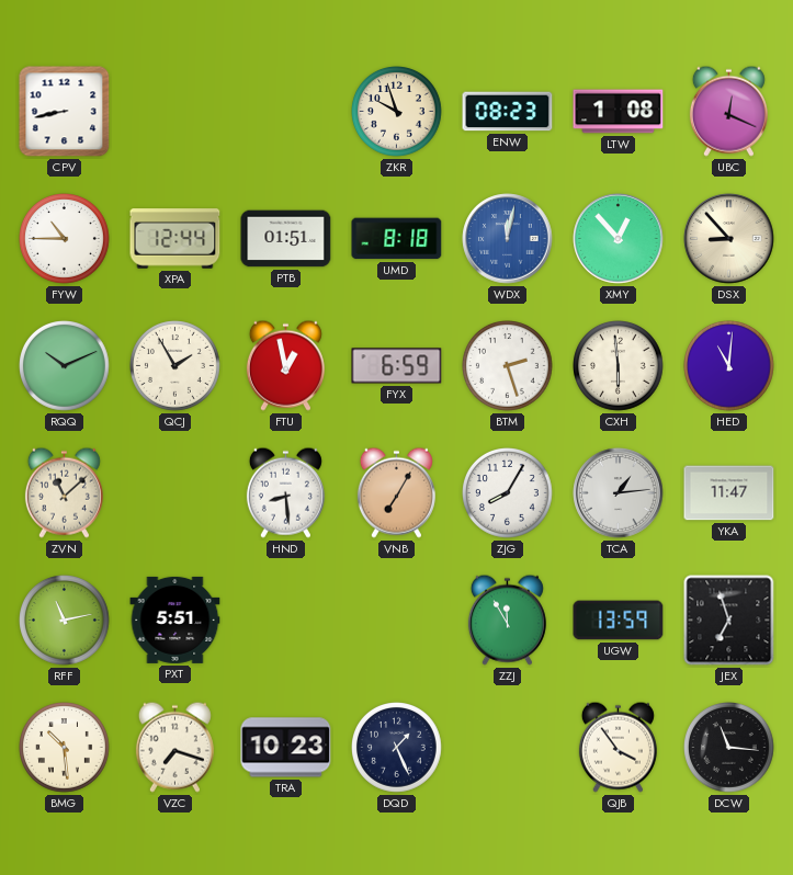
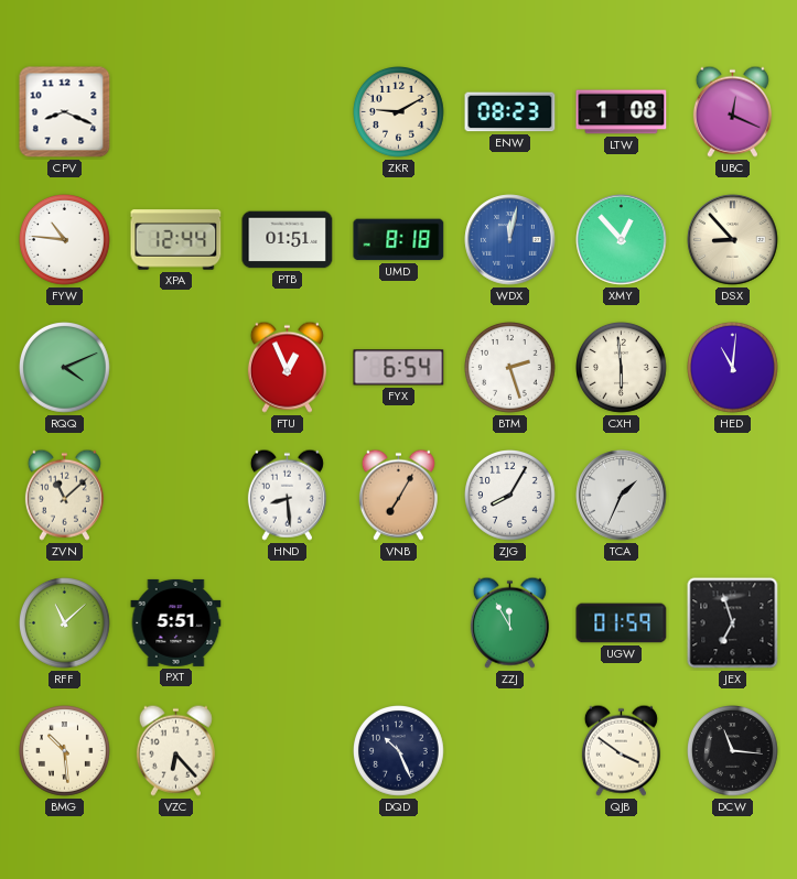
CPV: 8:43 -> 8:19 (65, 112)
ZKR: 9:57 -> 9:10 (399, 112)
FYW: 10:45 -> 10:46 (65, 240)
RQQ: 10:11 -> 4:11 (65, 368)
QCJ: 1:55 -> none (175, 366)
FTU: 12:58 -> 12:56 (287, 367)
FYX: 6:59 -> 6:54 (399, 368)
TCA: 1:14 -> 1:34 (622, 496)
YKA: 11:47 -> none (729, 493)
RFF: 11:13 -> 11:08 (65, 623)
UGW: 13:59 -> 01:59 (622, 623)
VZC: 7:18 -> 6:23 (175, 750)
TRA: 10:23 -> none (286, 748)
DQD: 1:26 -> 10:26 (399, 751)
QJB: 3:54 -> 3:51 (621, 750)
